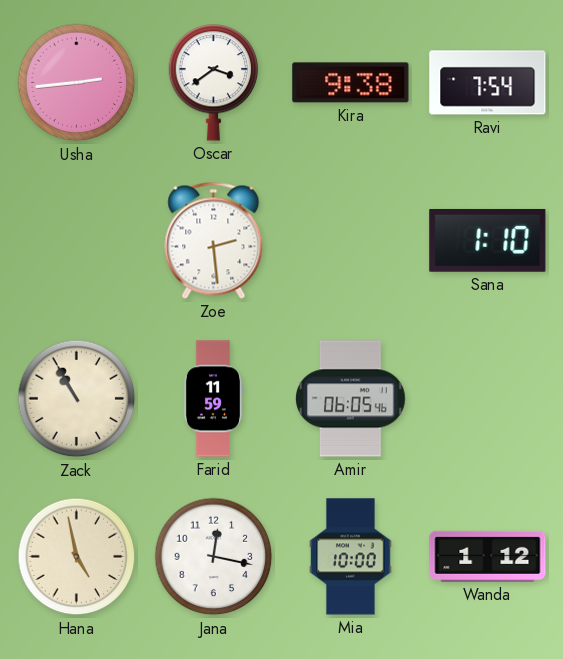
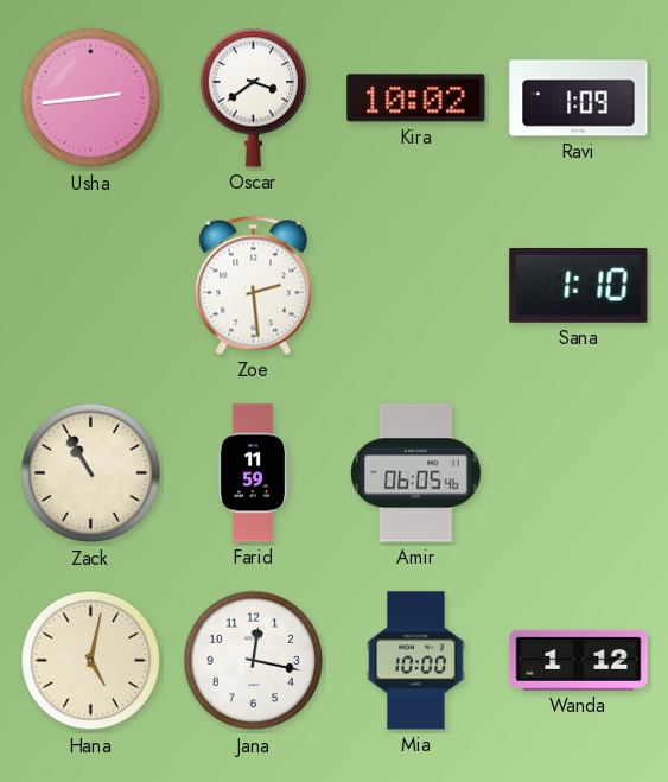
Kira: 9:38 -> 10:02 (416, 98)
Ravi: 7:54 -> 1:09 (579, 98)
Hana: 4:58 -> 5:02 (91, 661)
